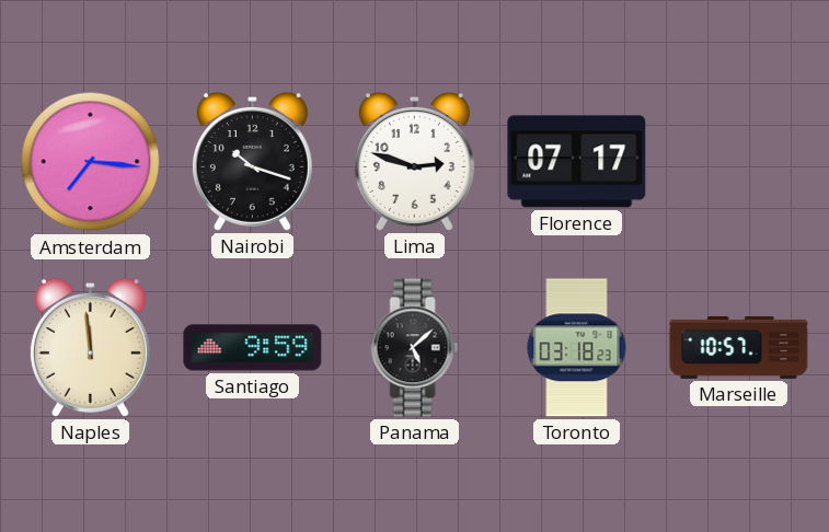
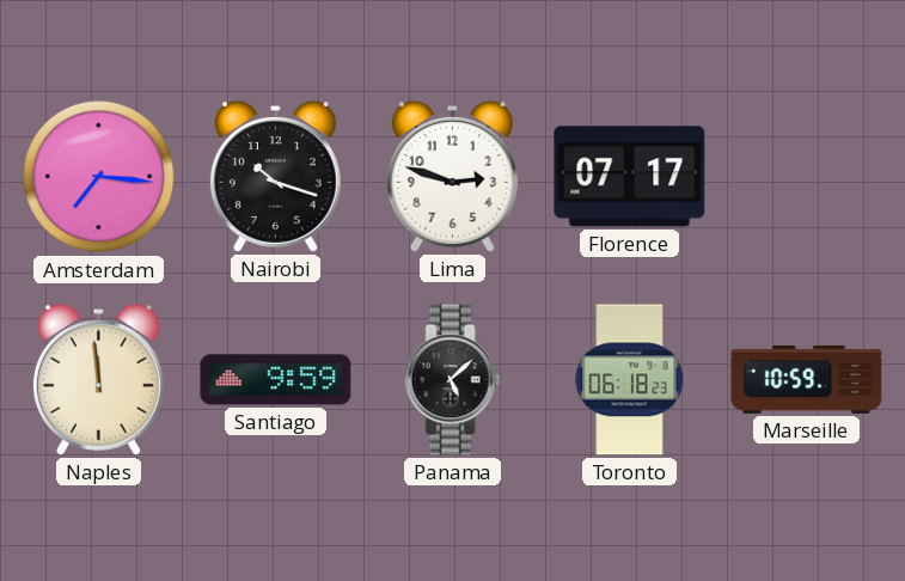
Toronto: 03:18 -> 06:18 (630, 380)
Marseille: 10:57 -> 10:59 (807, 379)
